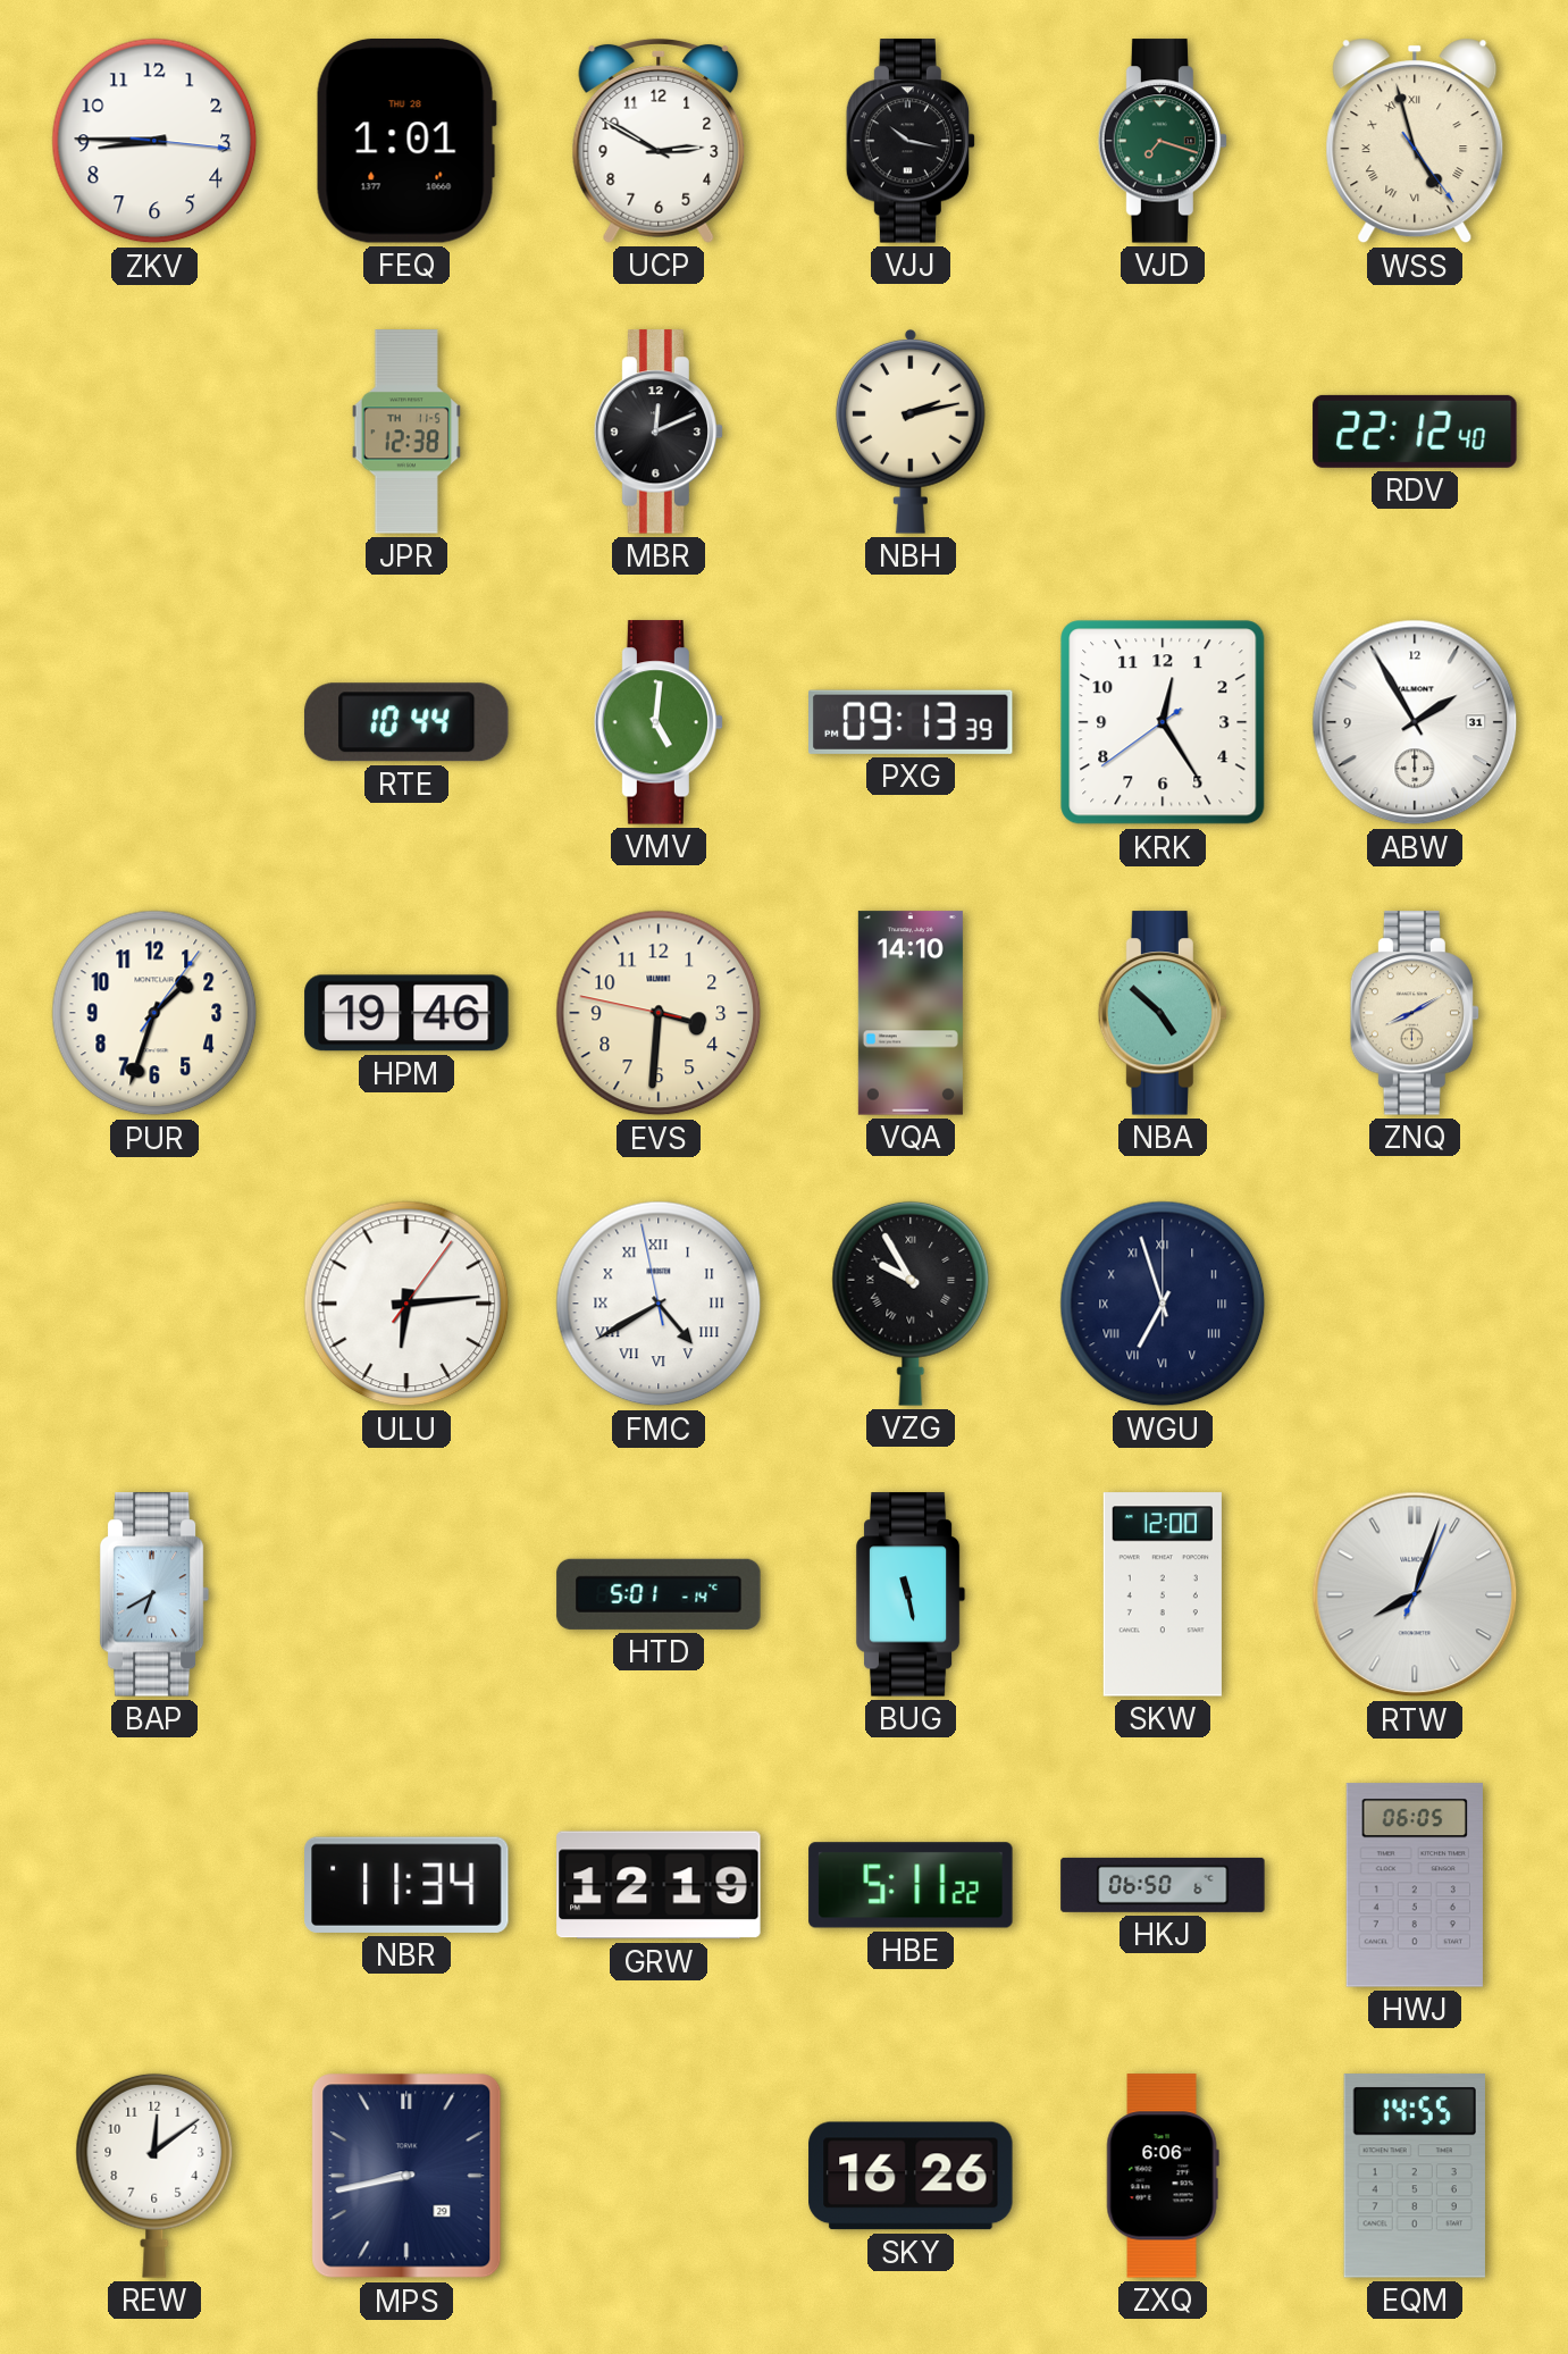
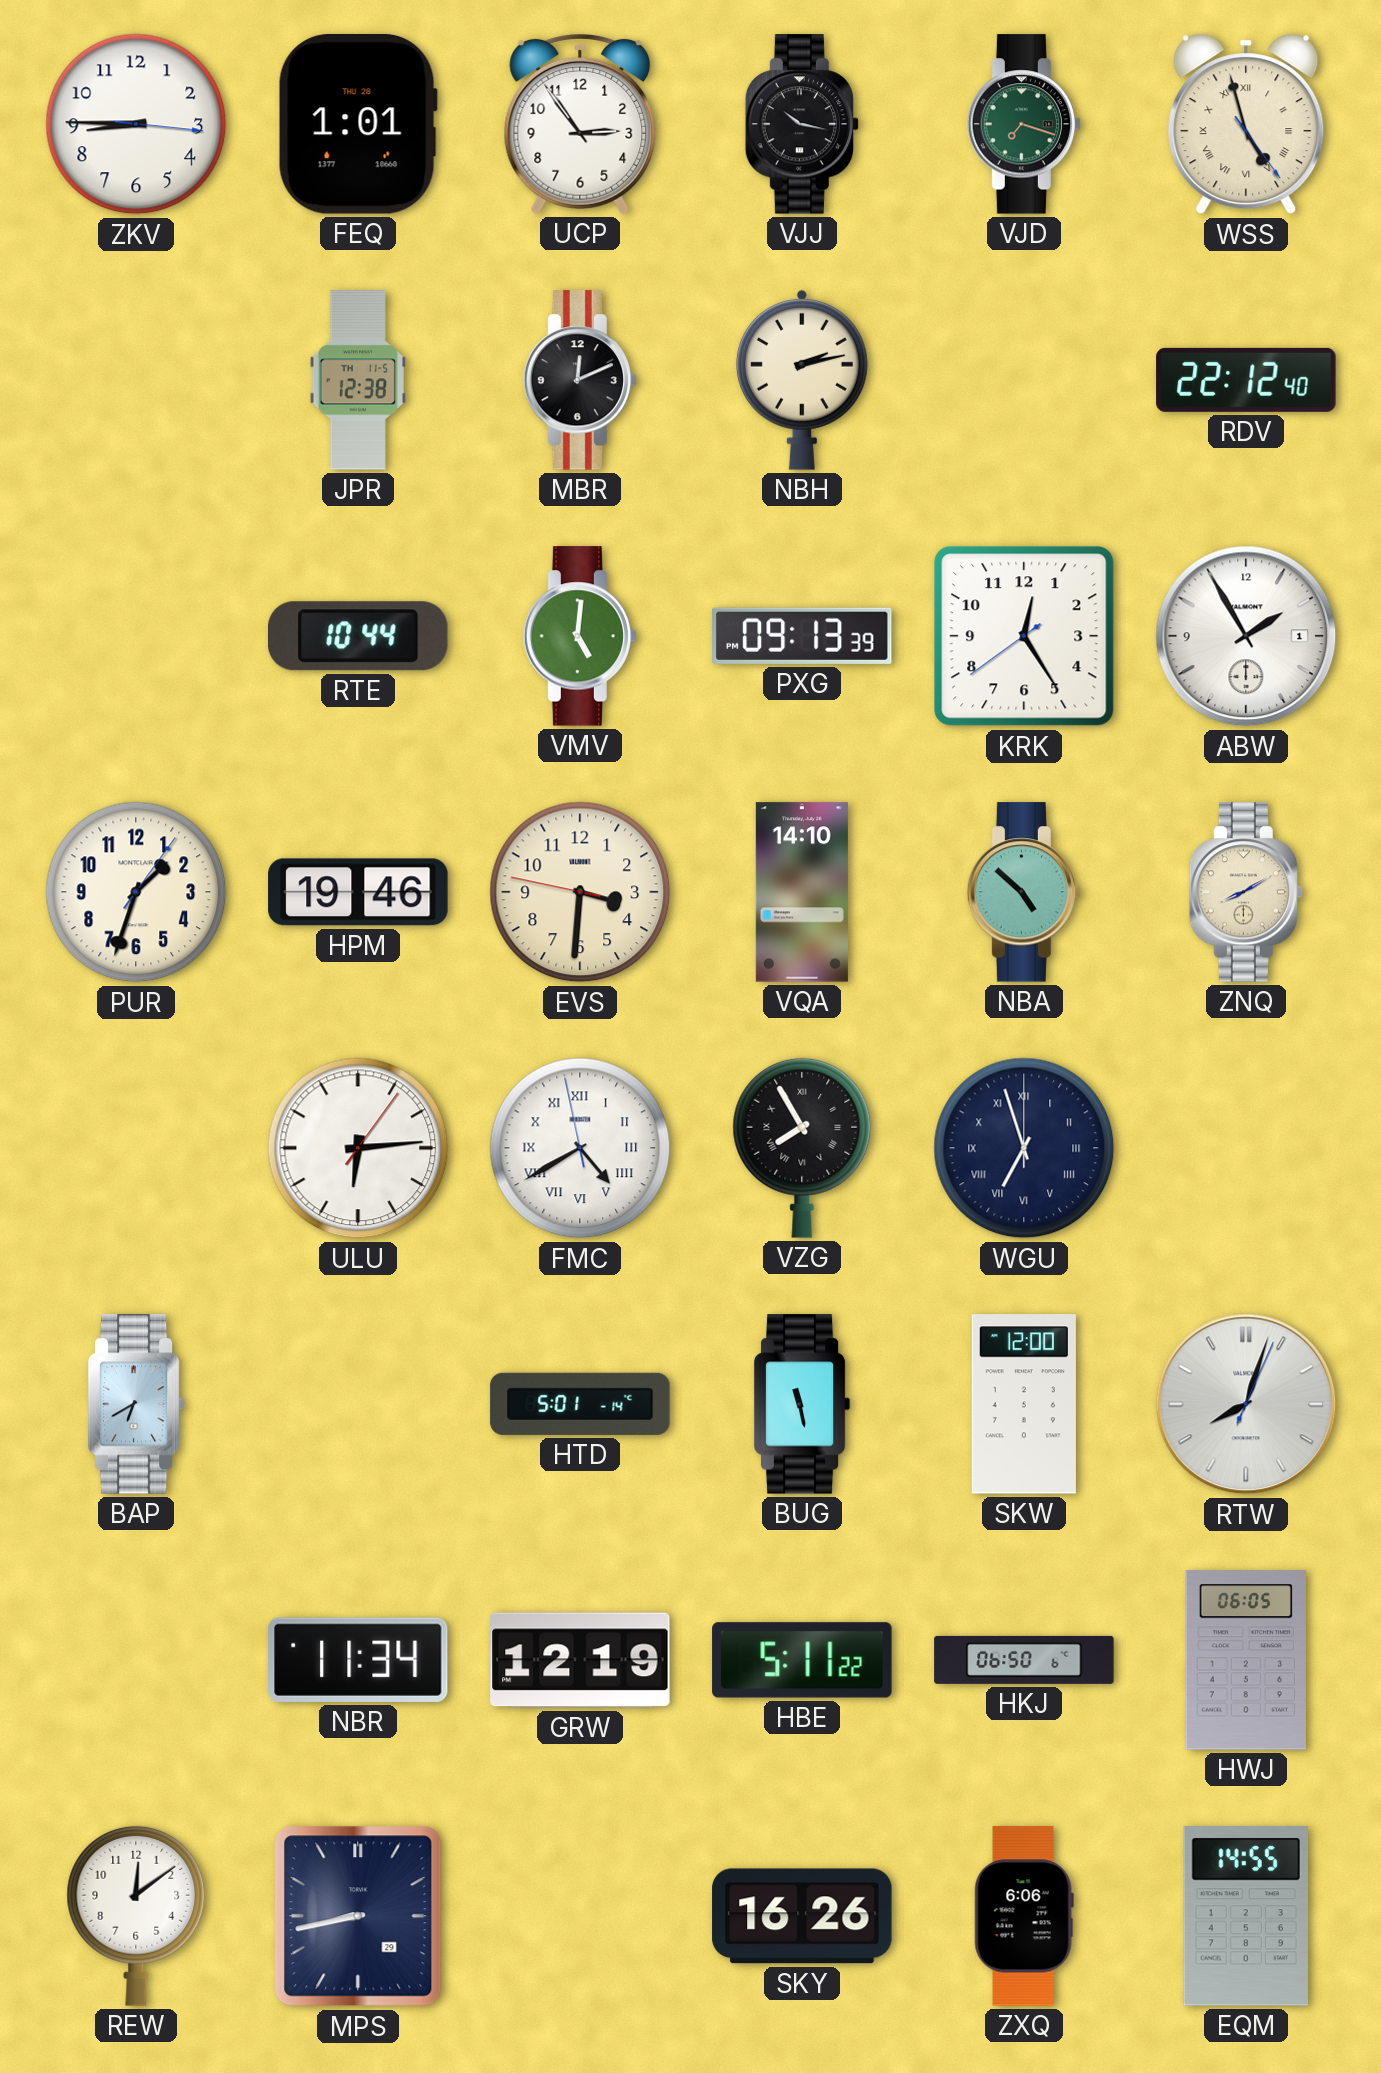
UCP: 2:50 -> 2:54 (580, 124)
ABW date: 31 -> 1 (1246, 636)
VZG: 9:55 -> 7:55 (802, 1148)
